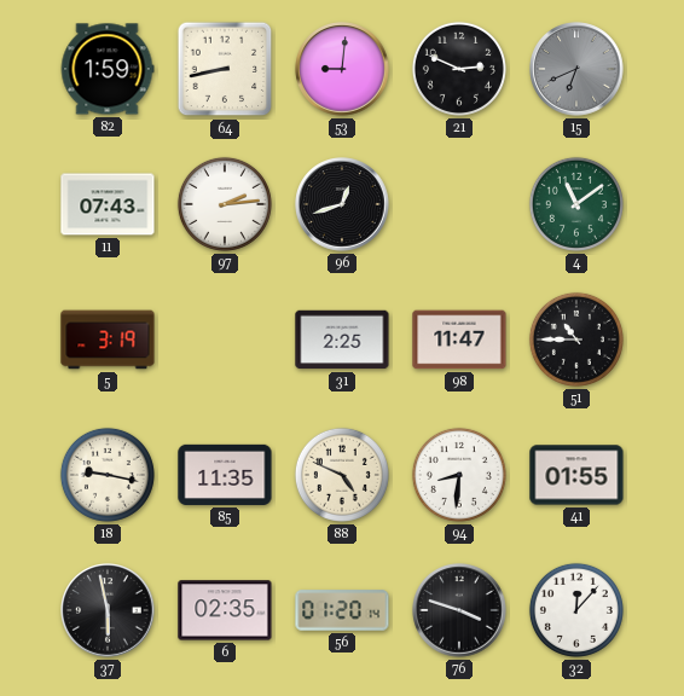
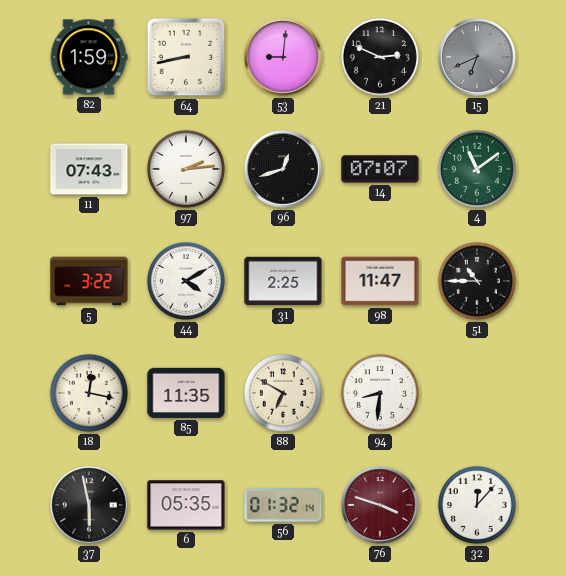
14: none -> 07:07 (380, 169)
5: 3:19 -> 3:22 (89, 281)
44: none -> 4:10 (186, 281)
18: 9:17 -> 12:17 (89, 393)
88: 4:49 -> 6:50 (283, 393)
41: 01:55 -> none (576, 475)
6: 02:35 -> 05:35 (186, 505)
56: 01:20 -> 01:32 (283, 505)
76 dial: black -> burgundy (380, 505)
